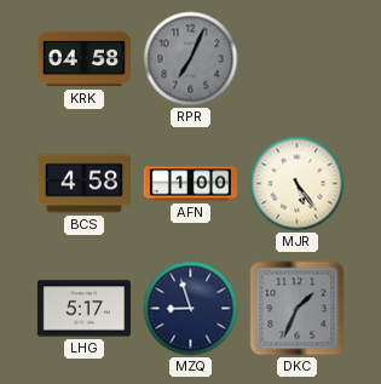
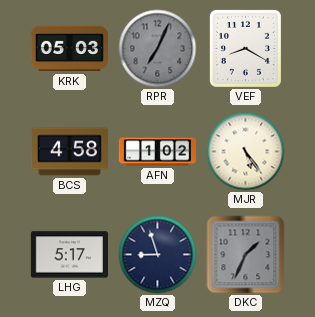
KRK: 04:58 -> 05:03 (69, 49)
VEF: none -> 8:20 (245, 48)
AFN: 1:00 -> 1:02 (157, 152)
